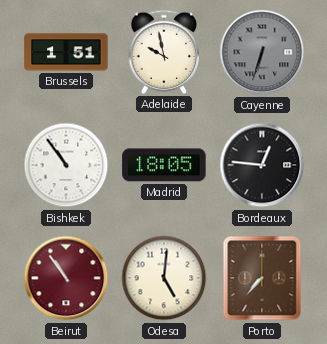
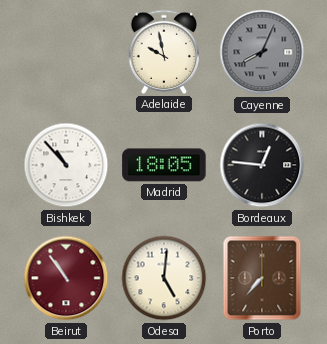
Brussels: 1:51 -> none (66, 52)
Cayenne: 6:33 -> 8:04 (262, 52)
Bishkek: 10:54 -> 10:53 (66, 165)
